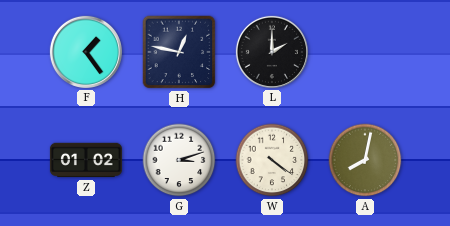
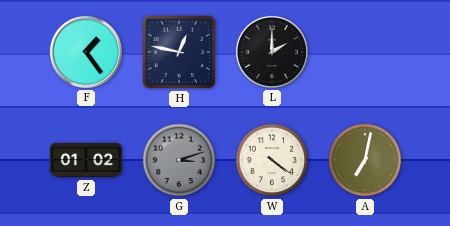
G dial: white -> grey (179, 160)
A: 8:02 -> 7:02 (365, 160)
